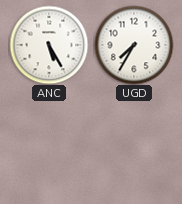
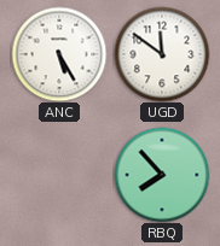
UGD: 7:35 -> 11:51 (162, 54)
RBQ: none -> 7:53 (162, 175)
